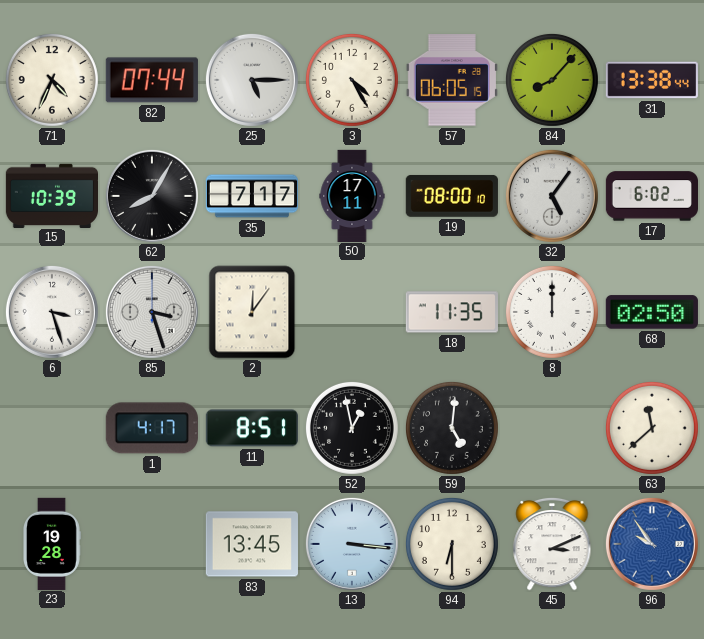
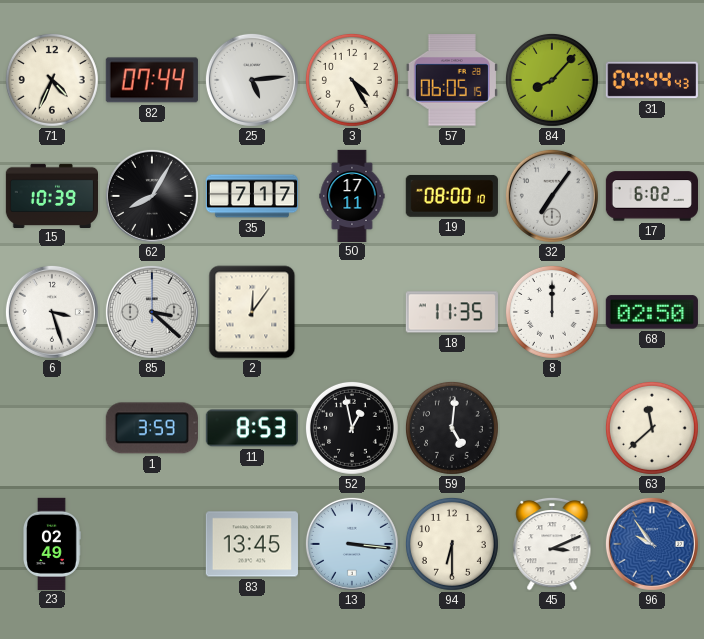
25: 5:15 -> 5:14 (252, 80)
31: 13:38 -> 04:44 (652, 80)
32: 5:06 -> 7:06 (552, 196)
85: 3:27 -> 3:22 (152, 312)
1: 4:17 -> 3:59 (152, 428)
11: 8:51 -> 8:53 (252, 428)
23: 19:28 -> 02:49 (52, 543)
